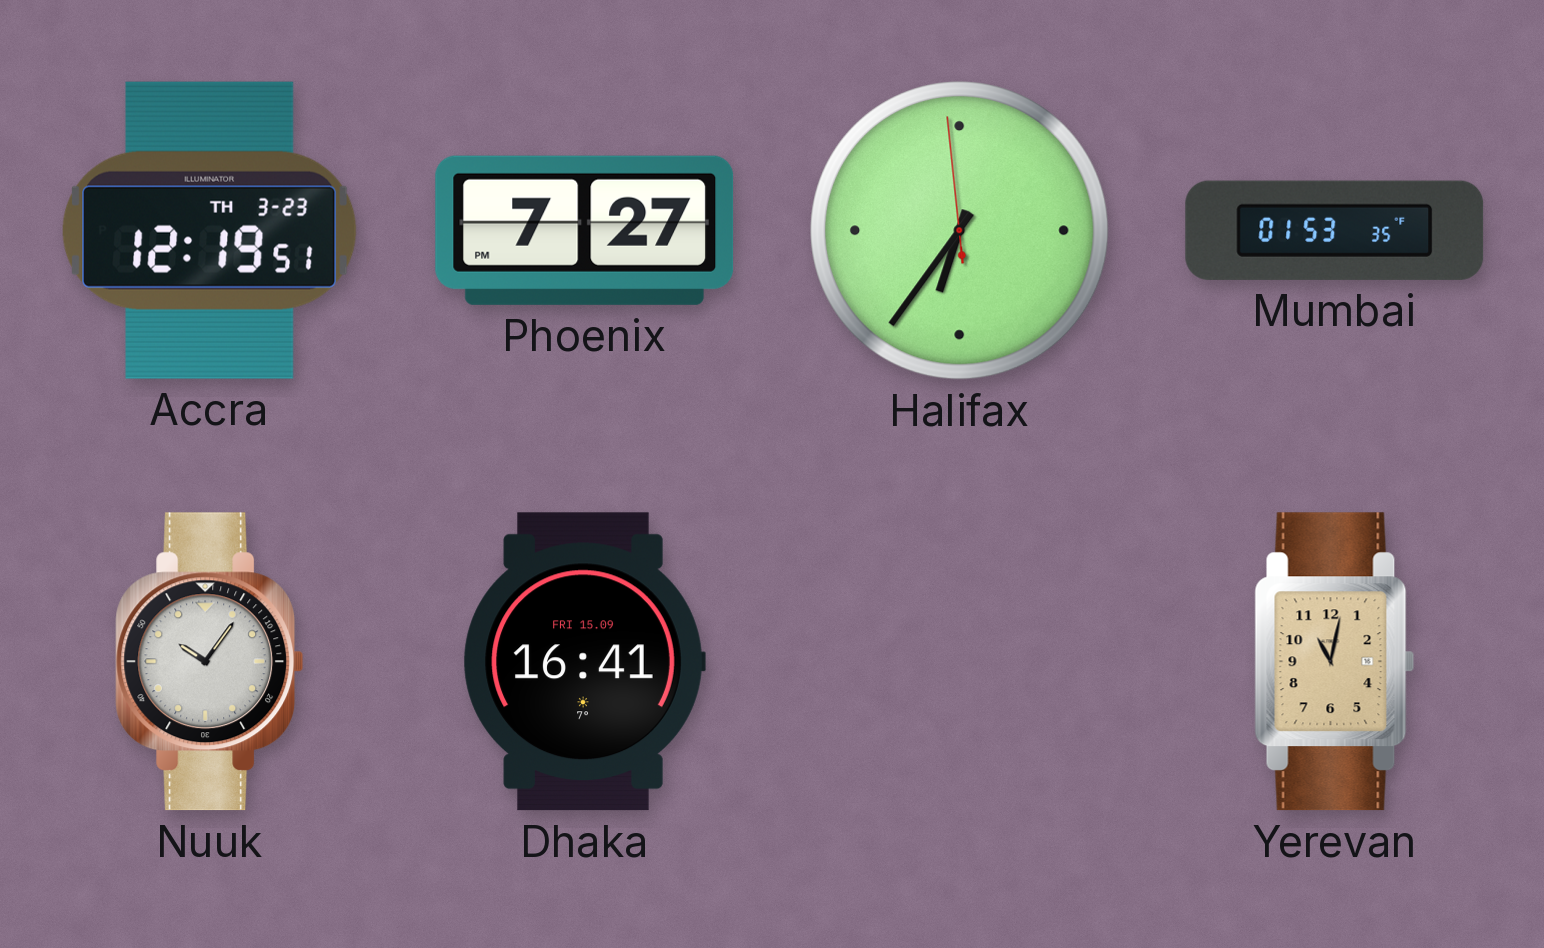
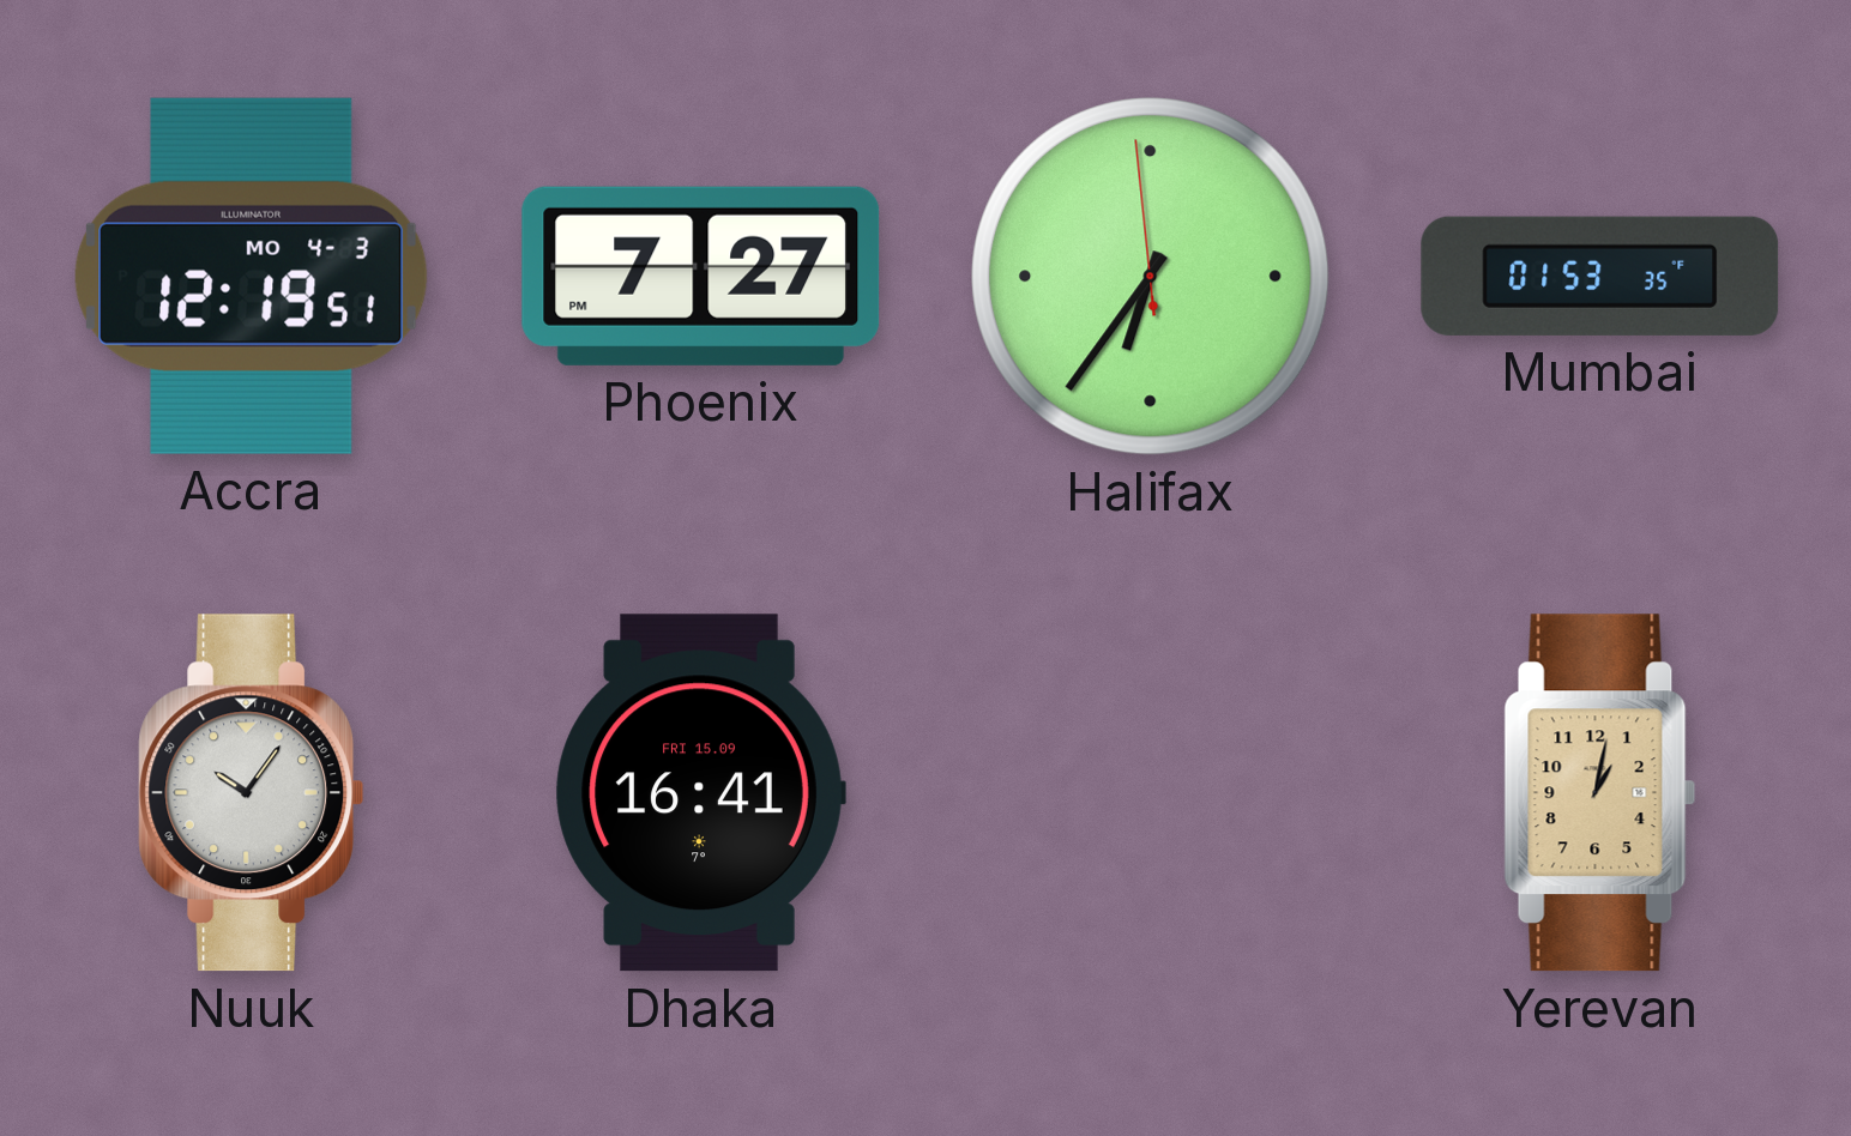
Accra date: TH 3-23 -> MO 4-3 (252, 276)
Yerevan: 11:02 -> 1:02 (1600, 793)
